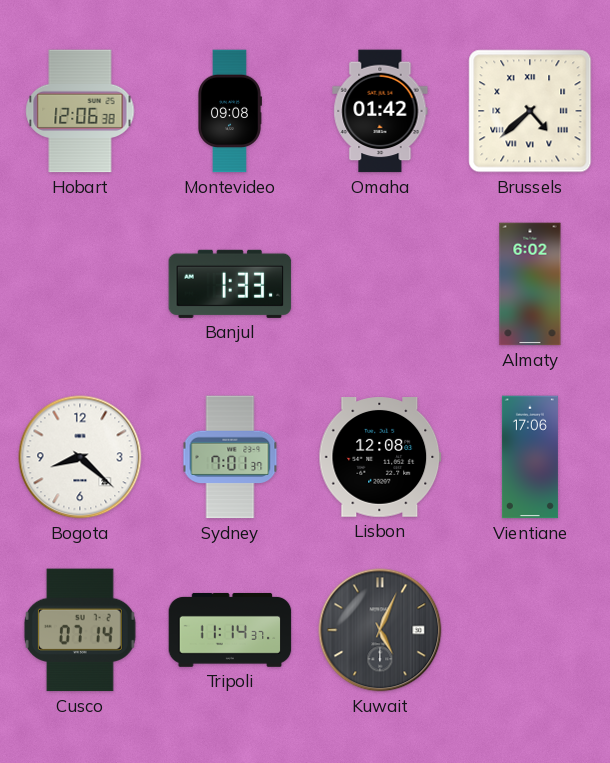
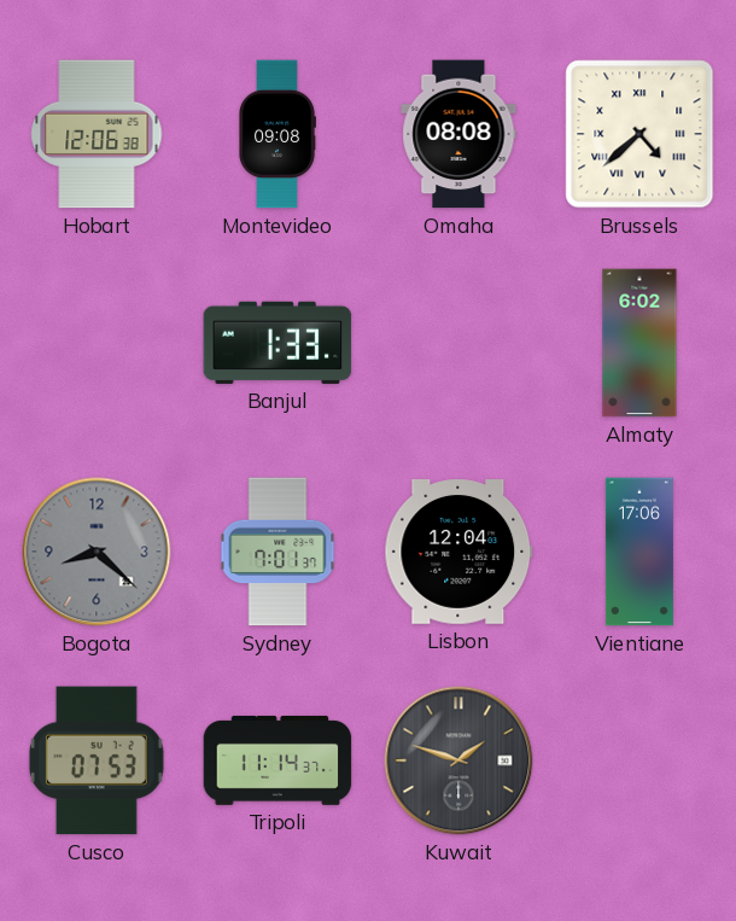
Omaha: 01:42 -> 08:08 (458, 134)
Bogota dial: white -> grey (97, 552)
Lisbon: 12:08 -> 12:04 (458, 553)
Cusco: 07:14 -> 07:53 (97, 760)
Kuwait: 5:04 -> 1:48 (458, 760)
